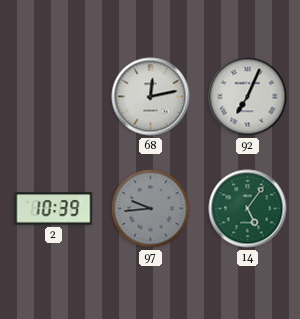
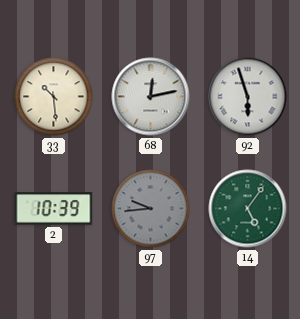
33: none -> 10:29 (54, 97)
92: 7:04 -> 5:57 (248, 97)
